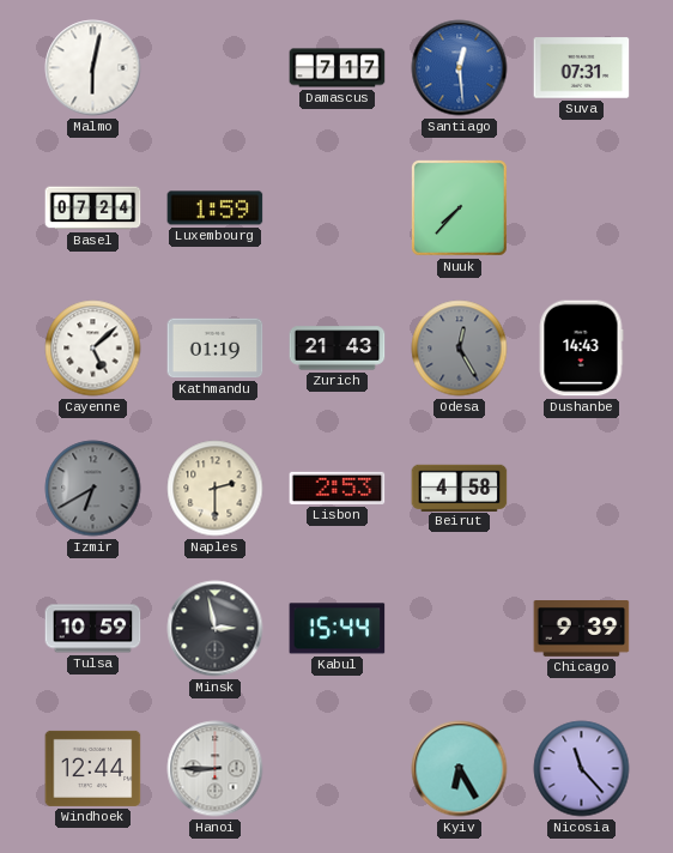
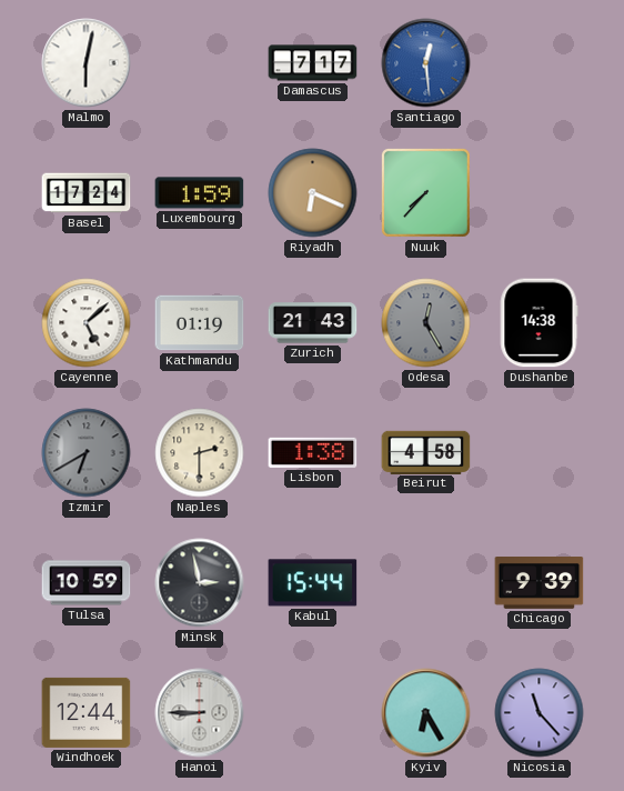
Suva: 07:31 -> none (582, 68)
Basel: 07:24 -> 17:24 (87, 193)
Riyadh: none -> 6:19 (313, 193)
Dushanbe: 14:43 -> 14:38 (539, 323)
Lisbon: 2:53 -> 1:38 (313, 452)
